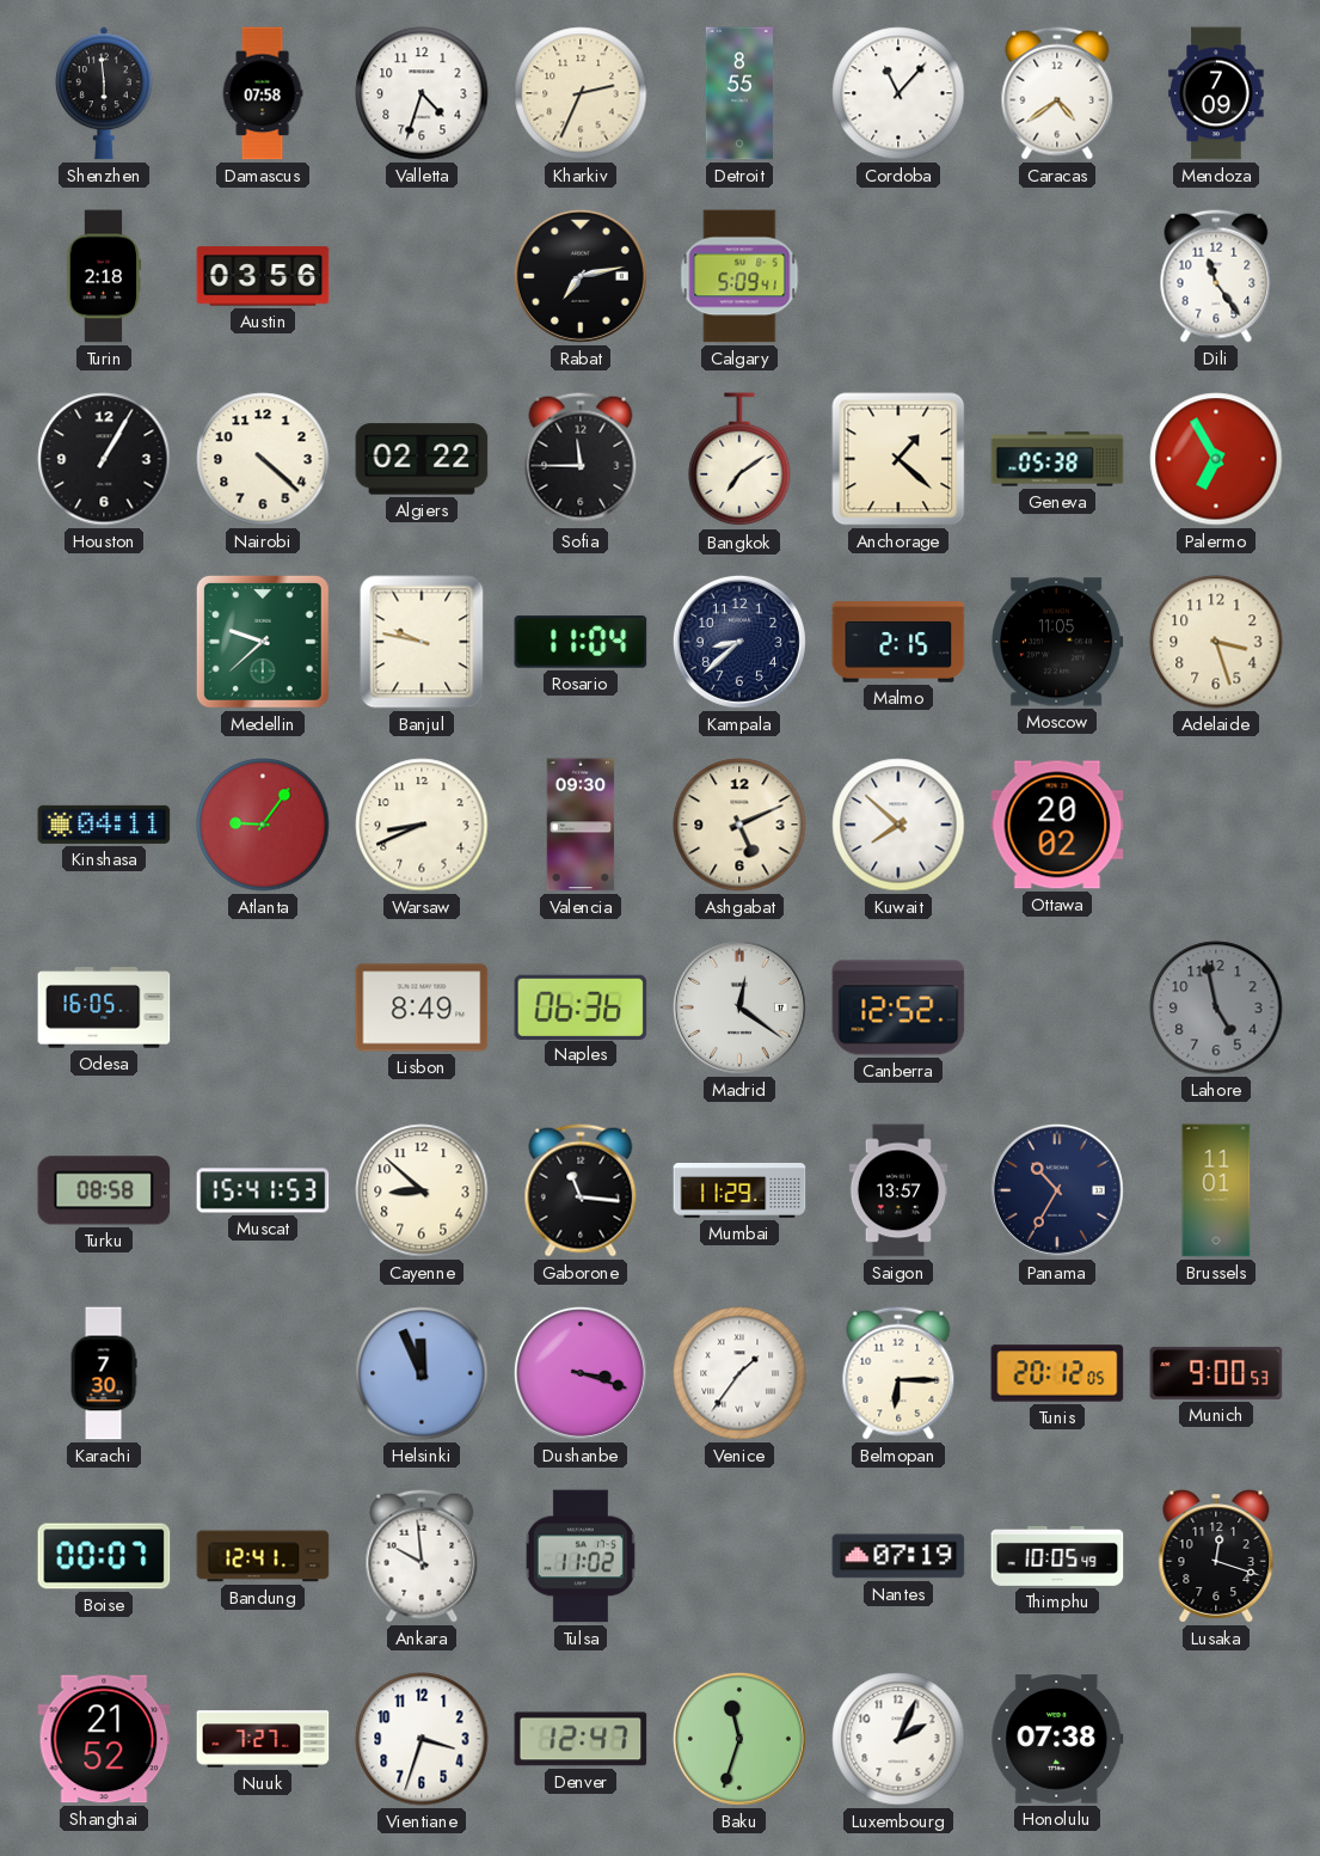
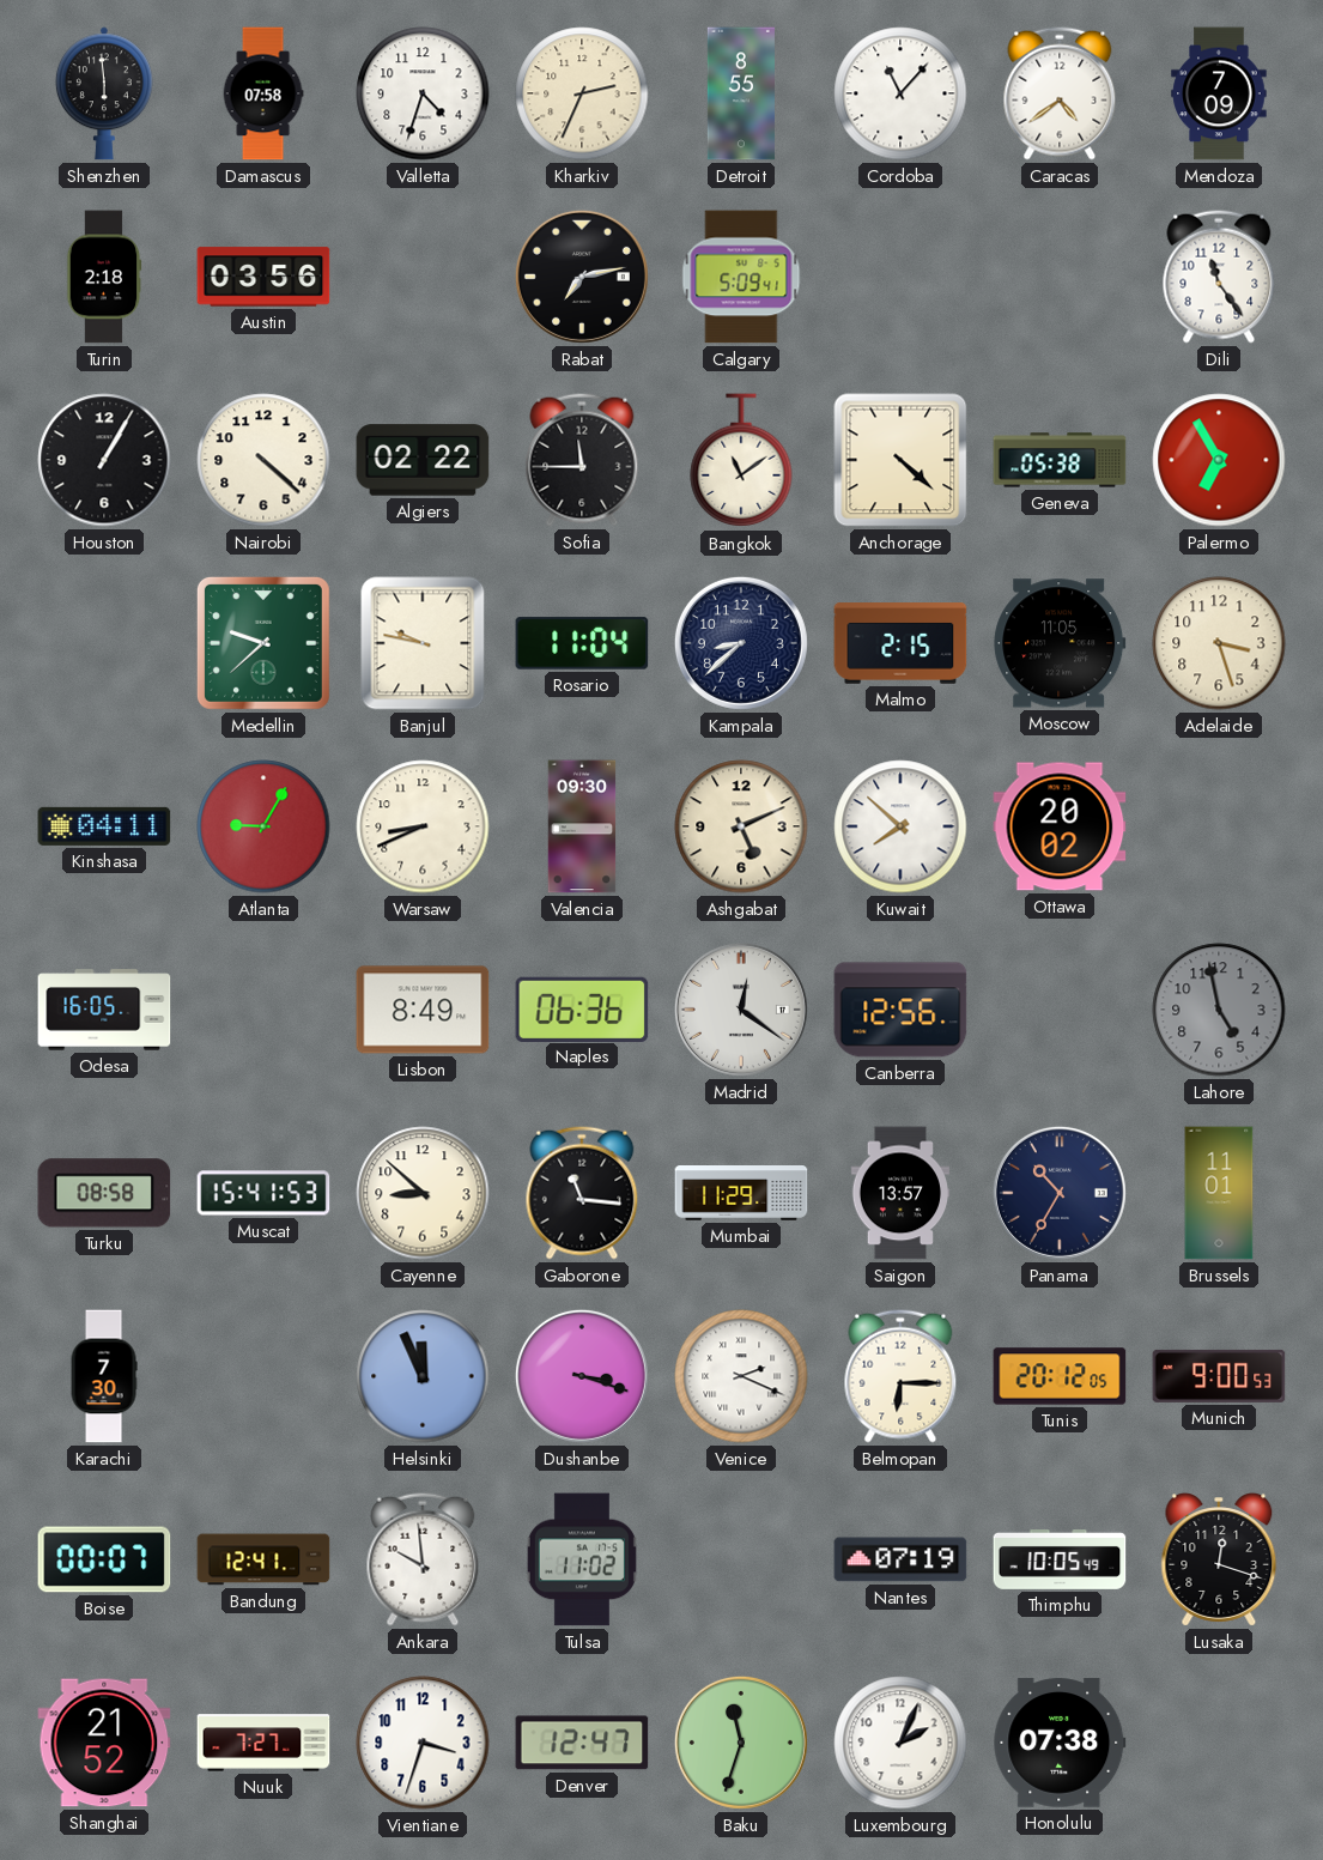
Bangkok: 7:09 -> 11:09 (741, 461)
Anchorage: 1:22 -> 4:22 (900, 460)
Atlanta: 9:06 -> 9:05 (263, 826)
Canberra: 12:52 -> 12:56 (900, 1010)
Venice: 1:36 -> 2:19 (741, 1376)
